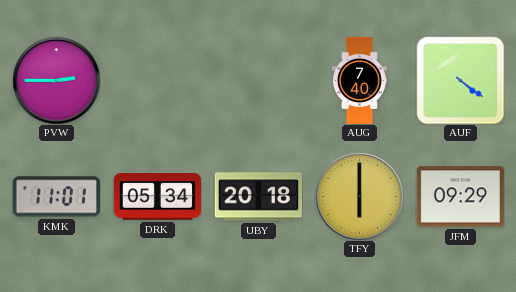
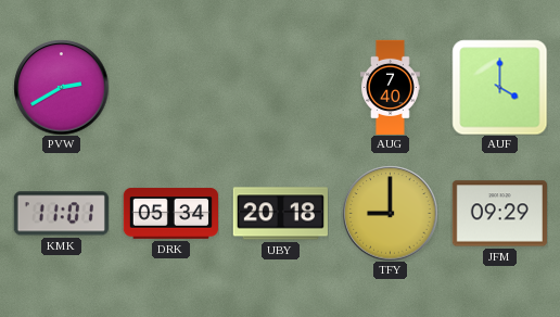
PVW: 2:45 -> 2:40 (61, 87)
AUF: 4:21 -> 4:00 (499, 87)
TFY: 6:00 -> 9:00 (390, 213)
